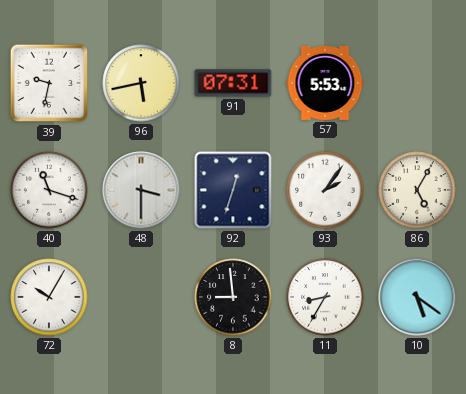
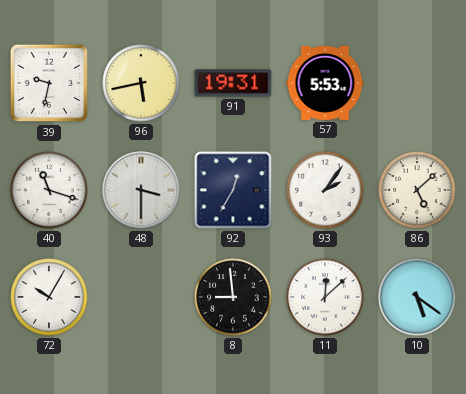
91: 07:31 -> 19:31 (233, 83)
92: 12:33 -> 12:35 (233, 190)
86: 5:05 -> 5:08 (417, 190)
11: 8:35 -> 12:08 (325, 297)
